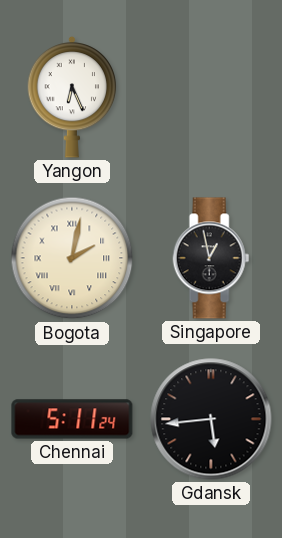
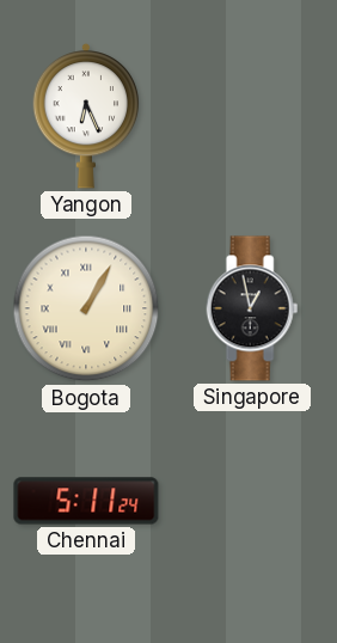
Bogota: 2:02 -> 1:05 (86, 308)
Gdansk: 5:44 -> none (211, 419)
